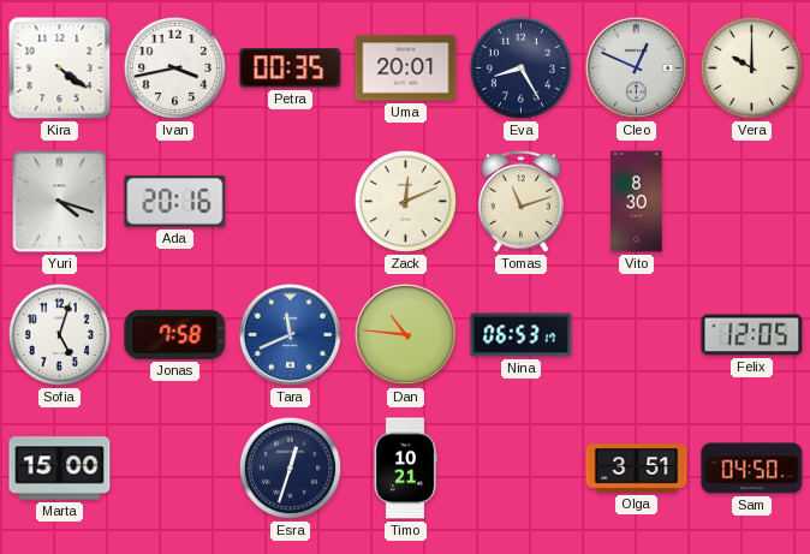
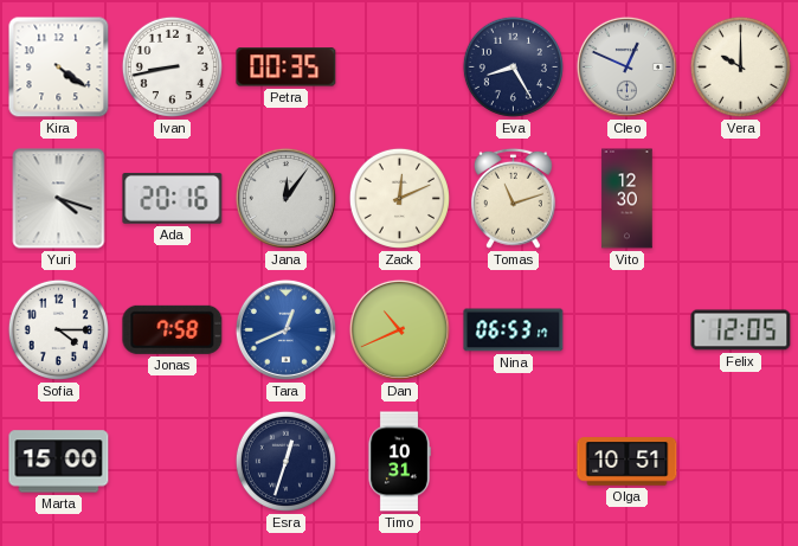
Ivan: 3:43 -> 8:43 (172, 66)
Uma: 20:01 -> none (406, 68)
Jana: none -> 12:06 (285, 198)
Vito: 8:30 -> 12:30 (628, 199)
Sofia: 5:03 -> 4:15 (58, 329)
Tara: 11:41 -> 12:41 (285, 329)
Dan: 10:46 -> 10:41 (399, 329)
Timo: 10:21 -> 10:31 (399, 462)
Olga: 3:51 -> 10:51 (628, 462)
Sam: 04:50 -> none (752, 469)
